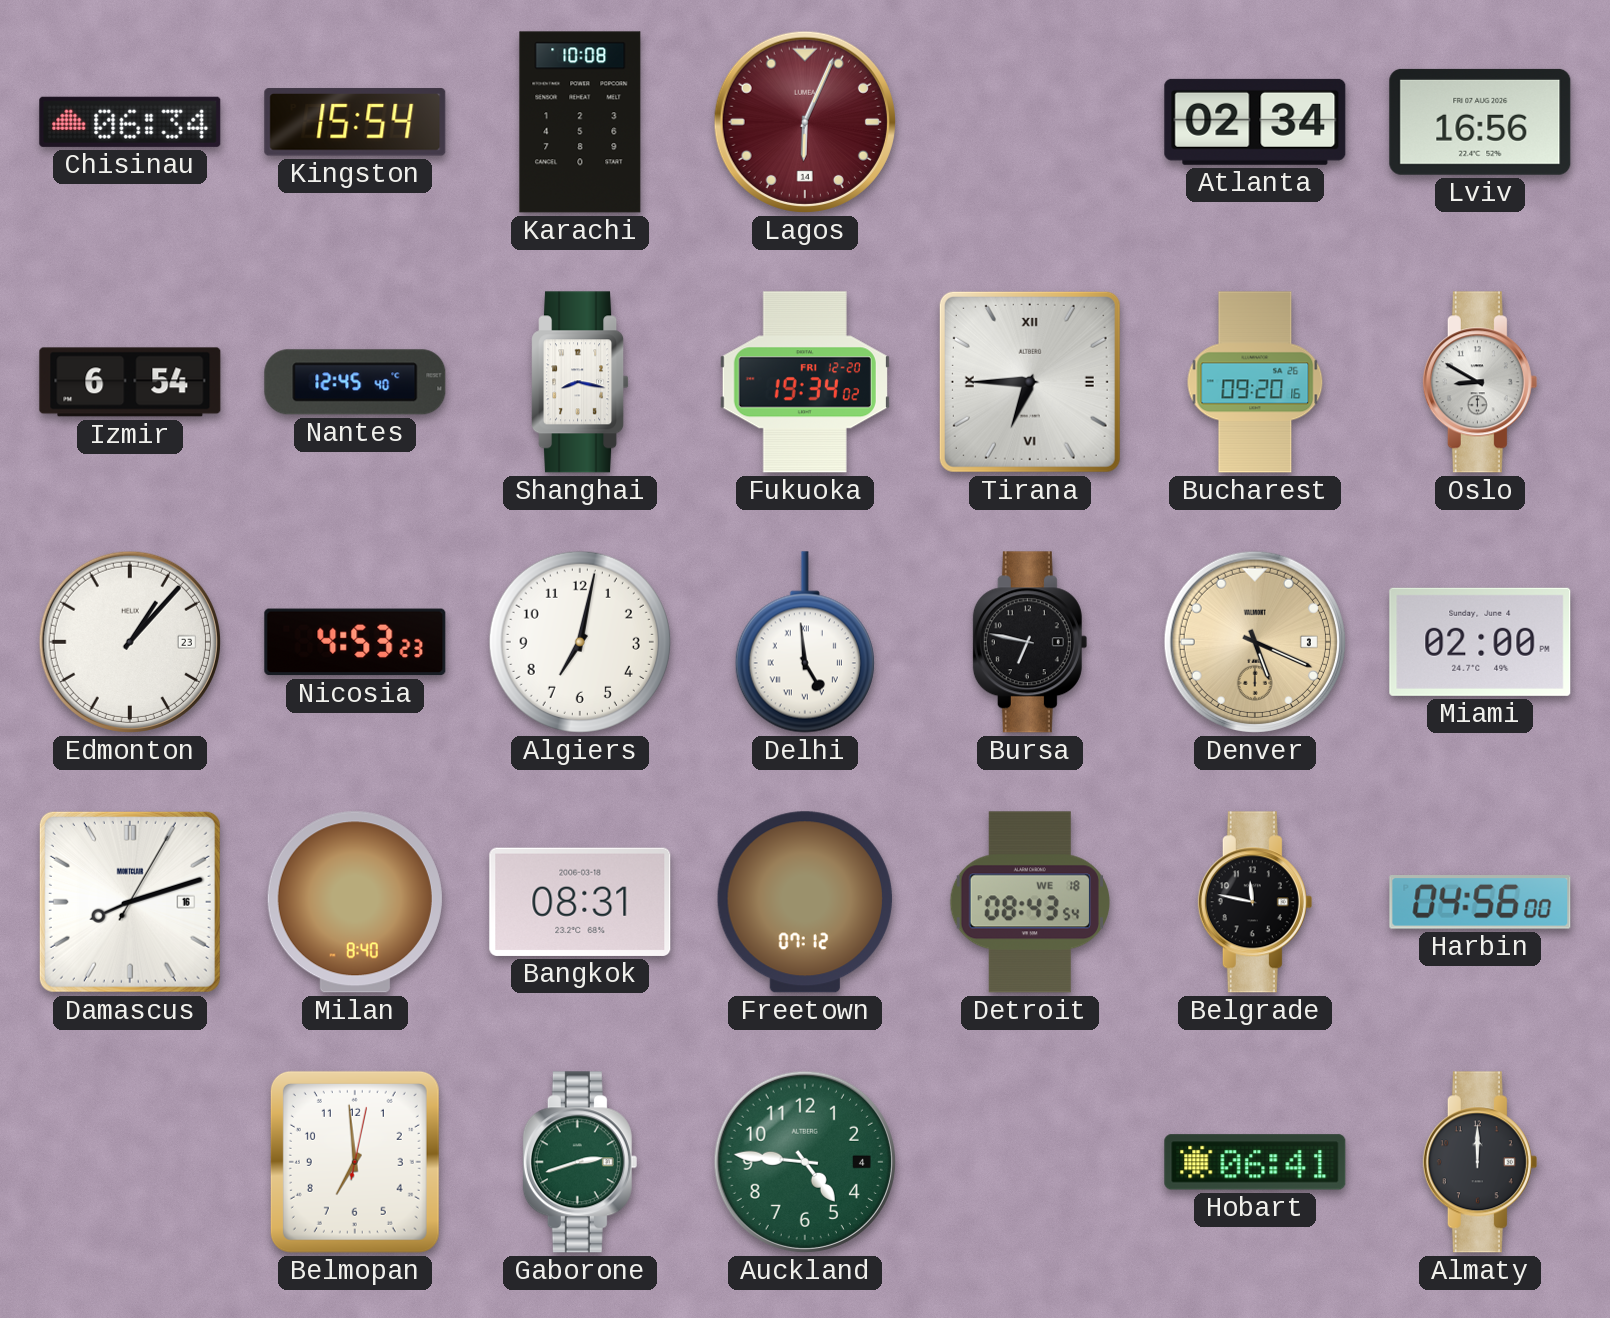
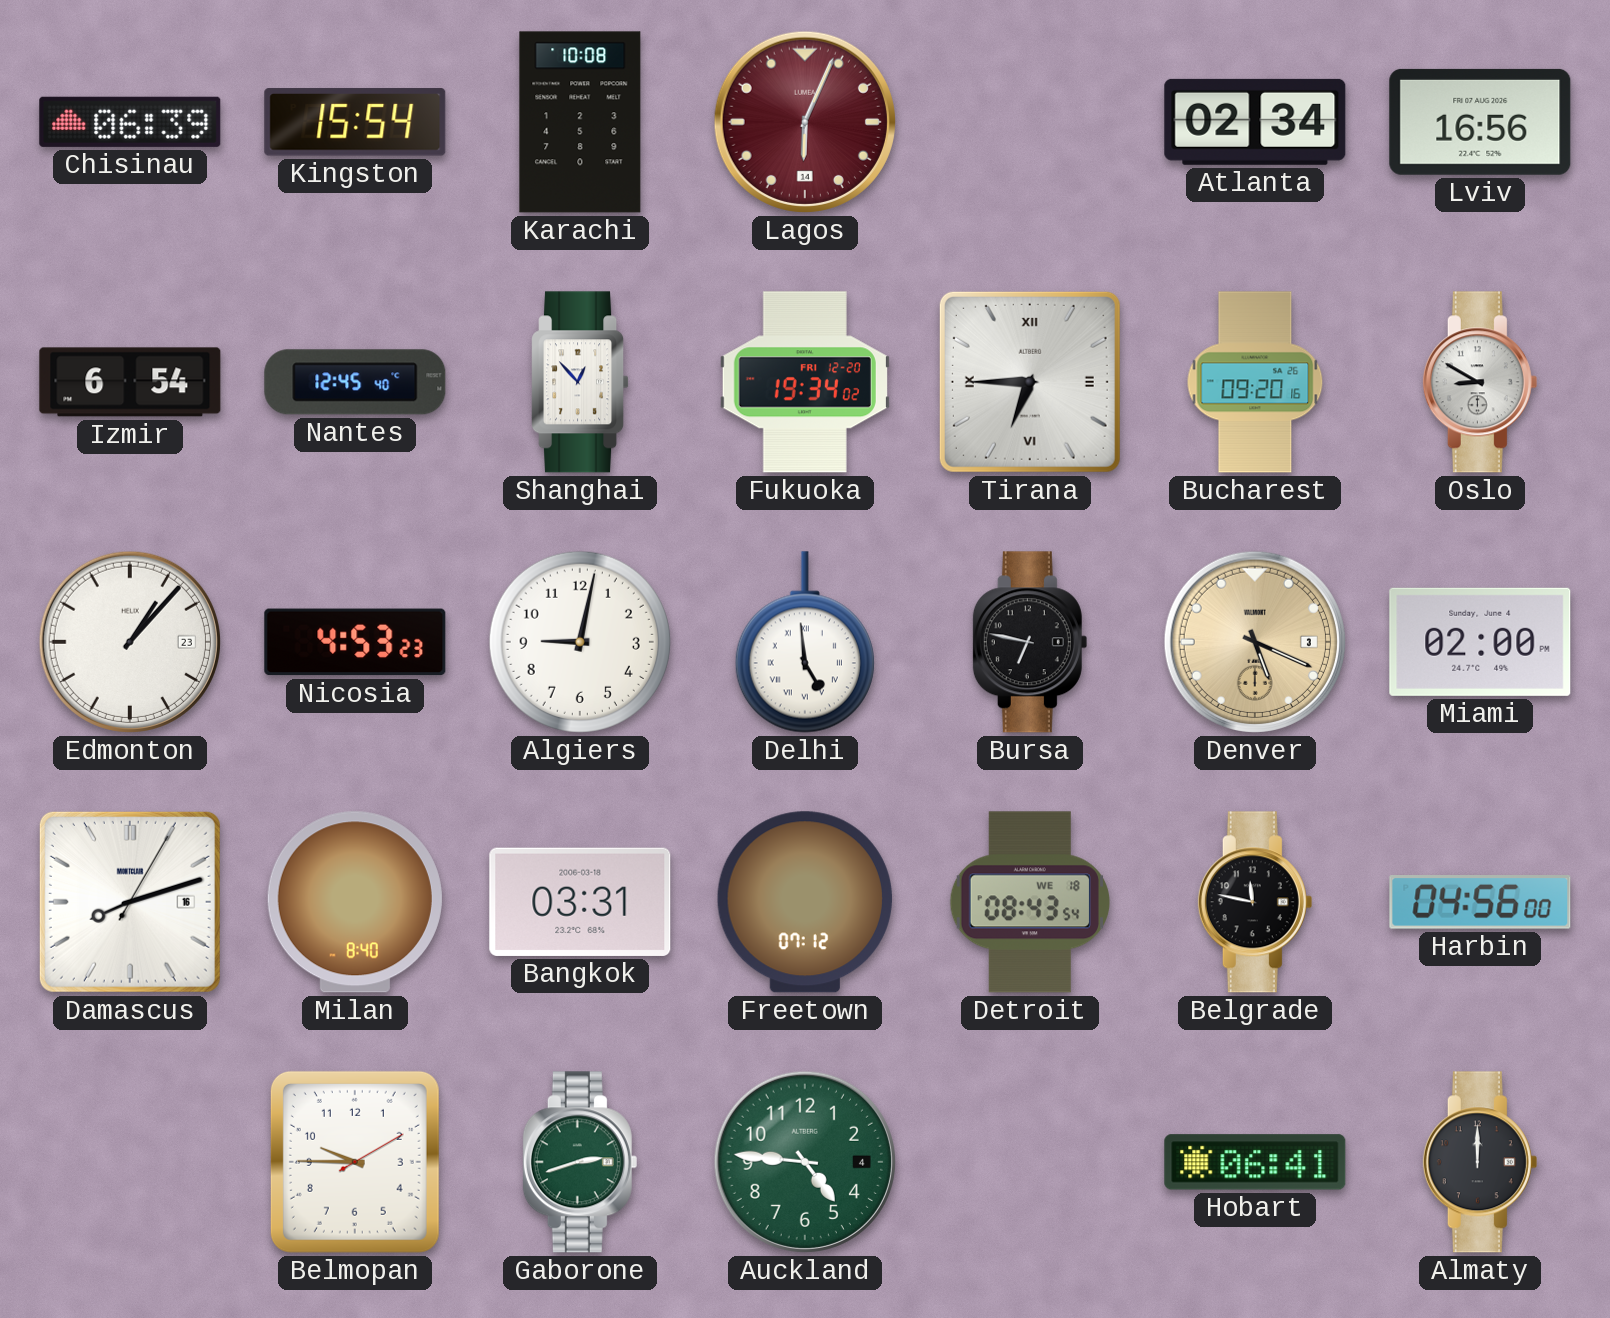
Chisinau: 06:34 -> 06:39 (130, 122)
Shanghai: 8:17 -> 12:53 (581, 382)
Algiers: 7:02 -> 9:02 (580, 642)
Bangkok: 08:31 -> 03:31 (580, 902)
Belmopan: 6:59 -> 9:45 (355, 1162)
